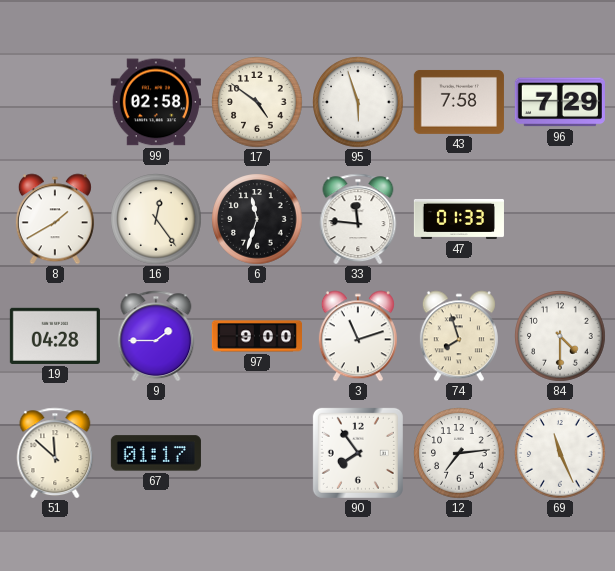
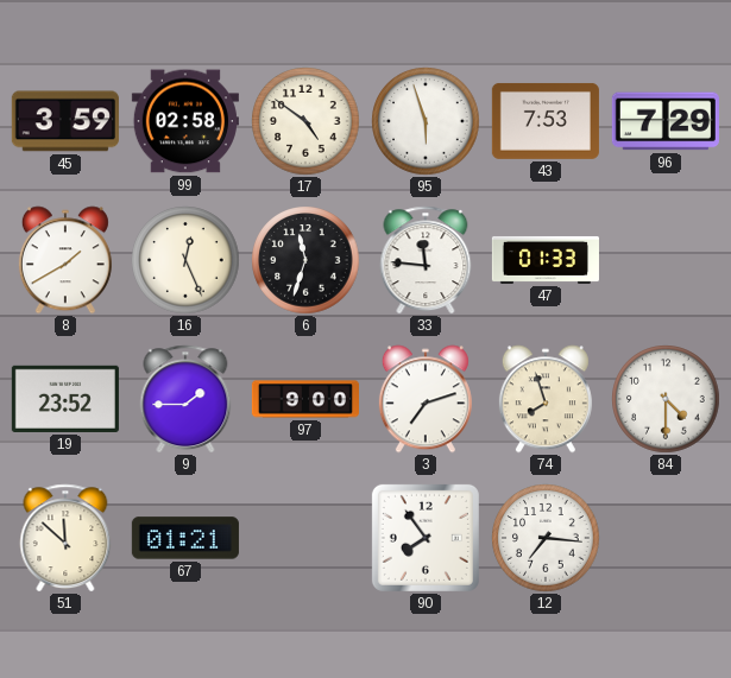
45: none -> 3:59 (65, 121)
43: 7:58 -> 7:53 (546, 121)
16: 12:24 -> 12:26 (185, 260)
19: 04:28 -> 23:52 (65, 399)
3: 11:12 -> 7:12 (426, 399)
67: 01:17 -> 01:21 (185, 538)
12: 7:14 -> 7:16 (546, 538)
69: 11:26 -> none (560, 453)
